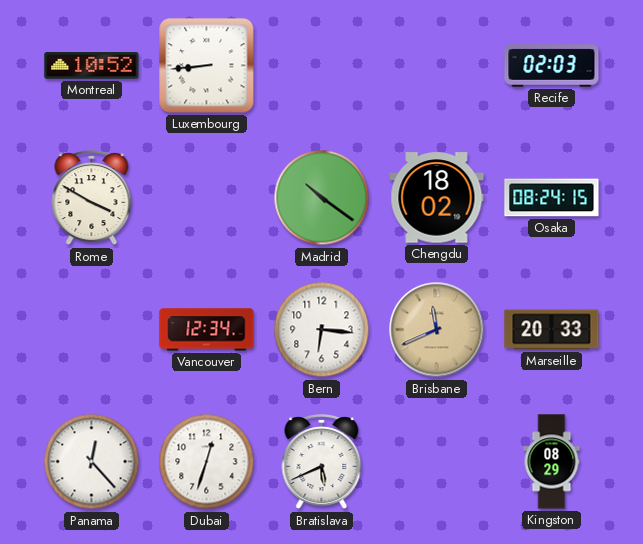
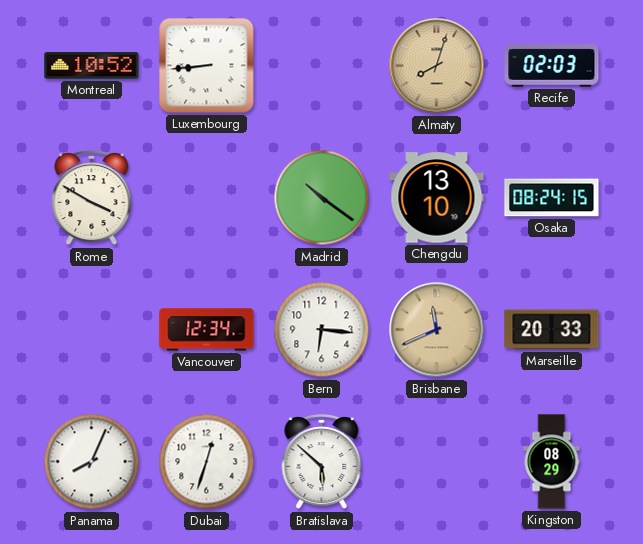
Almaty: none -> 8:03 (437, 66)
Chengdu: 18:02 -> 13:10 (437, 198)
Panama: 12:23 -> 8:04 (92, 462)
Bratislava: 5:41 -> 5:52 (322, 462)
